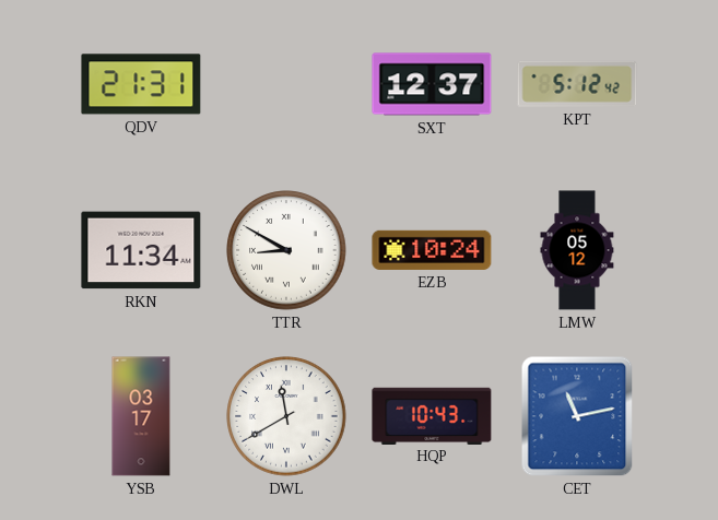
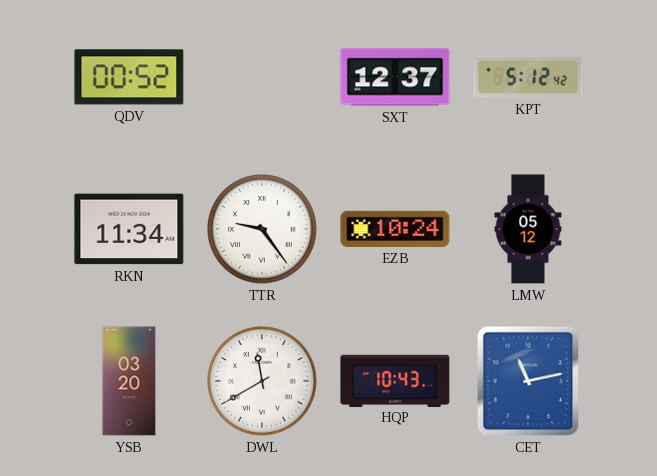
QDV: 21:31 -> 00:52 (129, 77)
TTR: 8:50 -> 9:24 (262, 229)
YSB: 03:17 -> 03:20 (129, 381)
